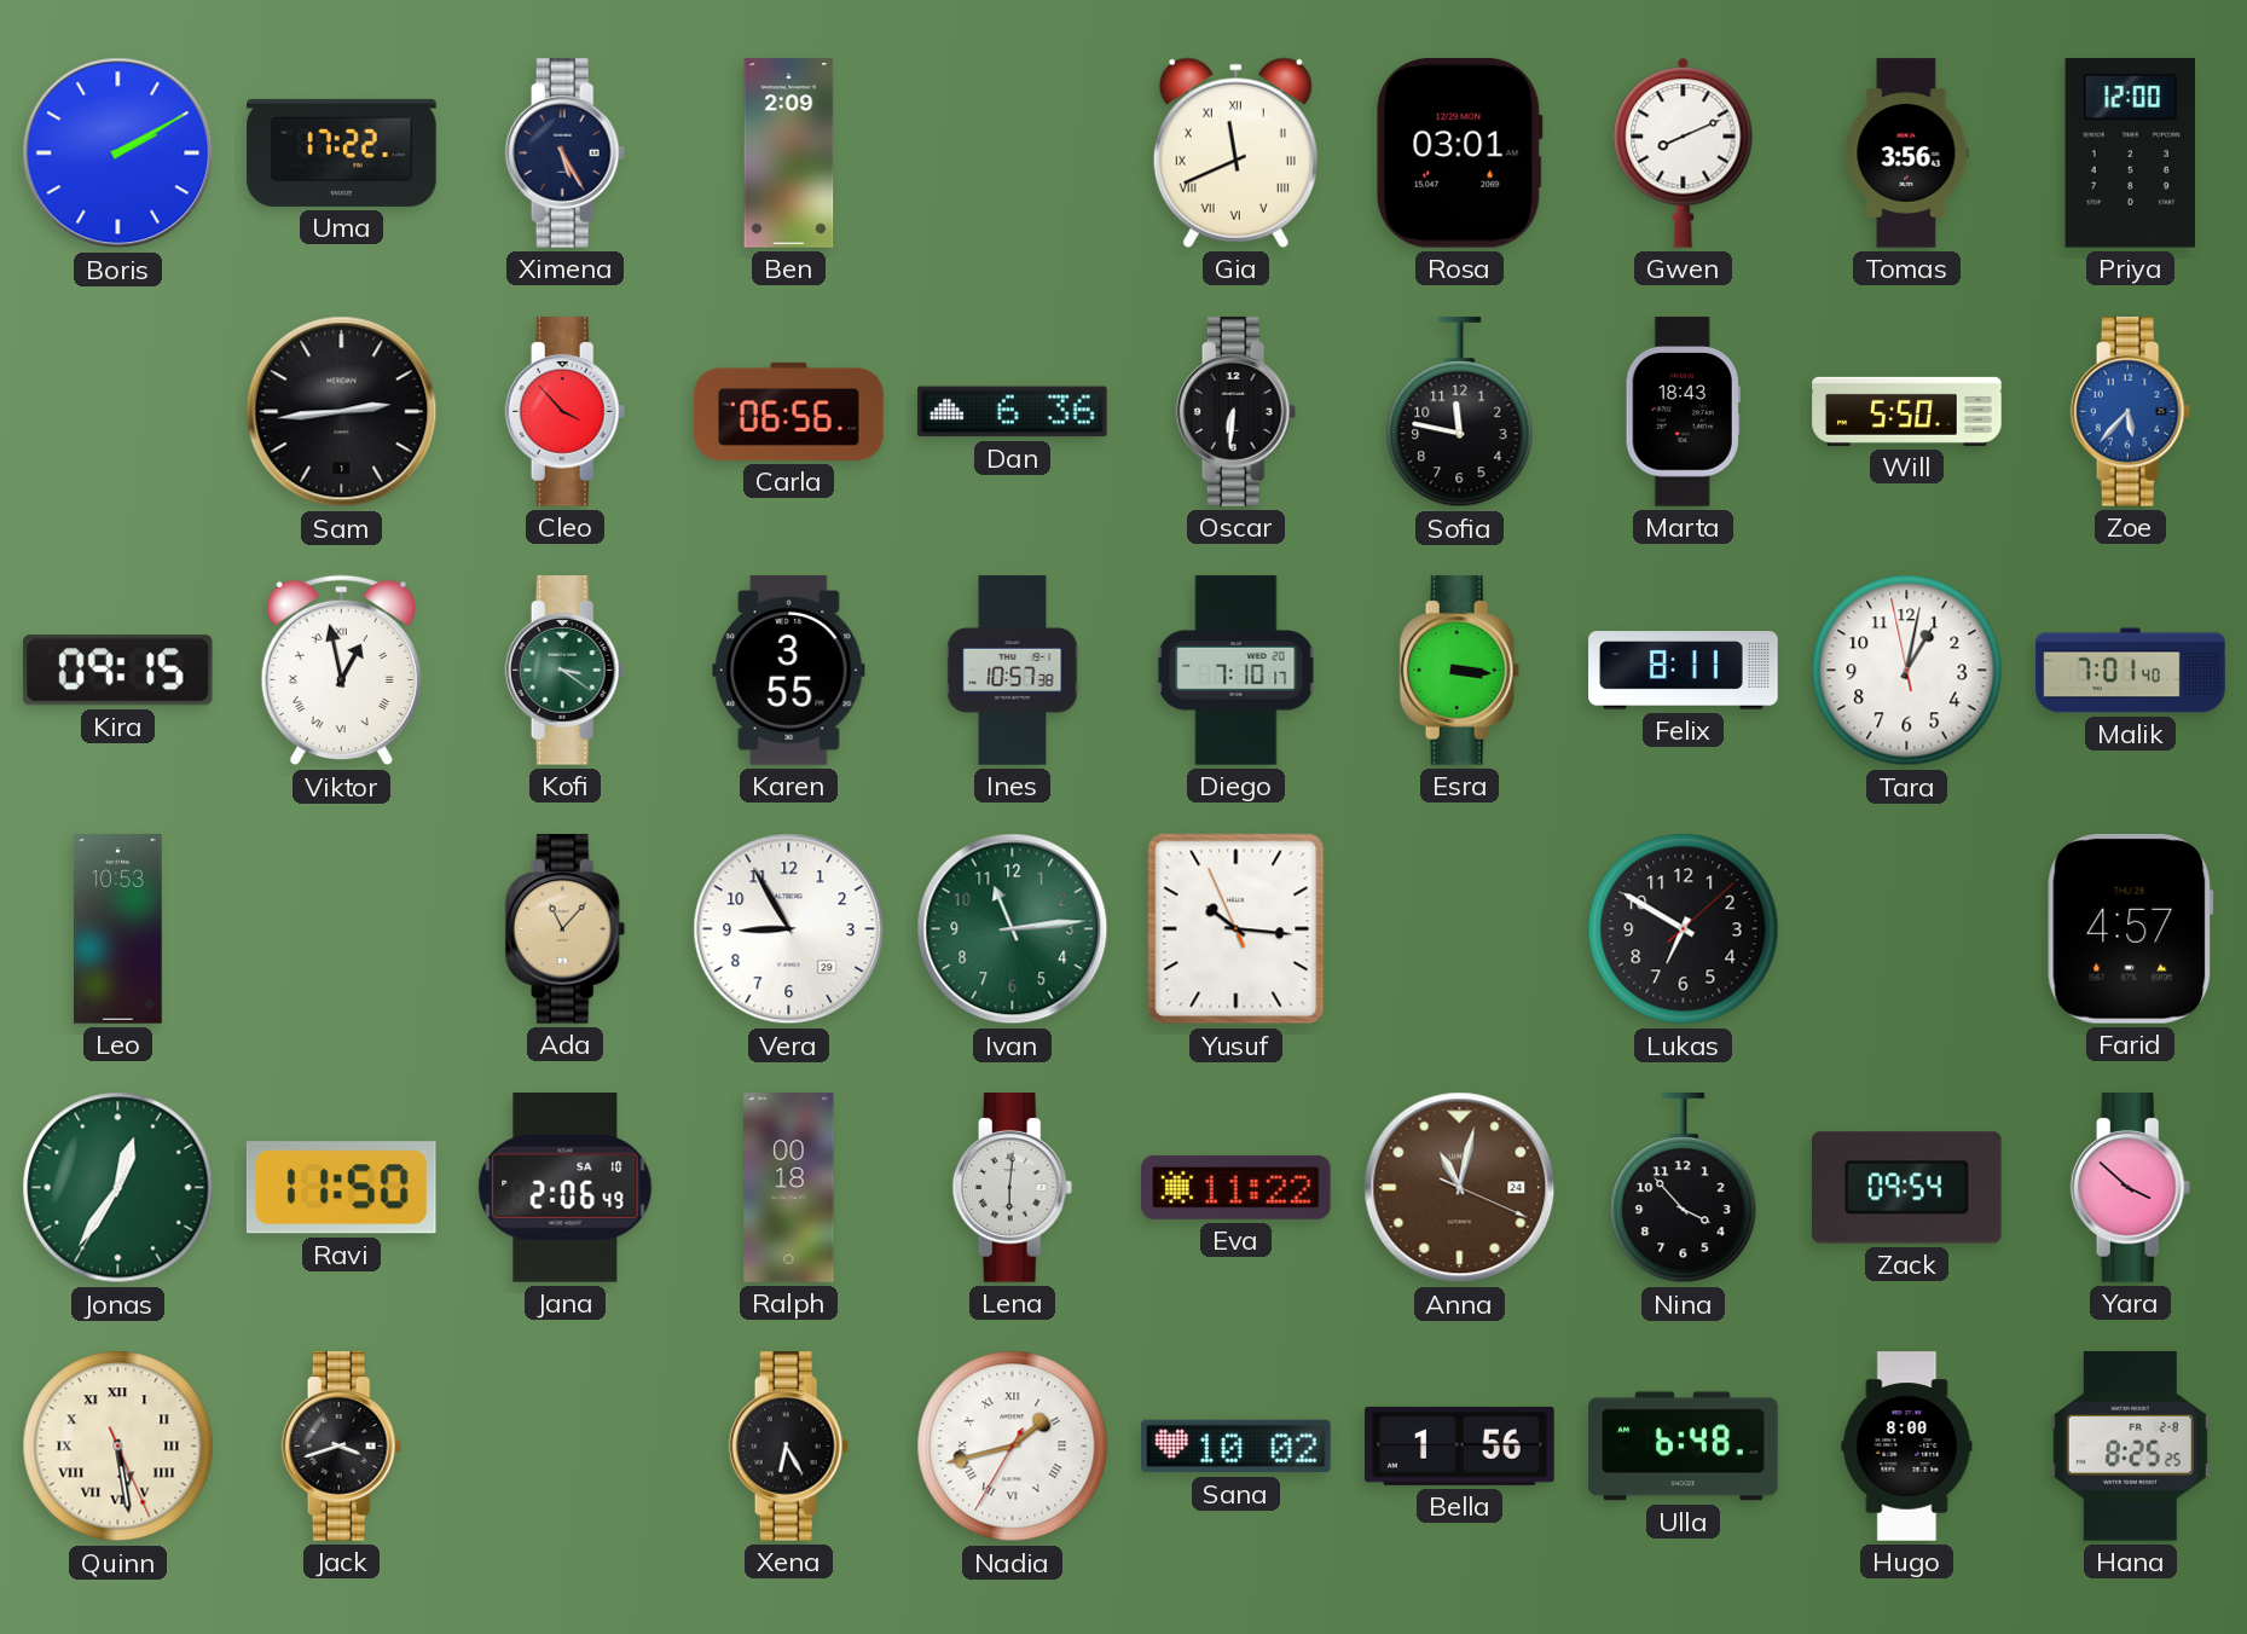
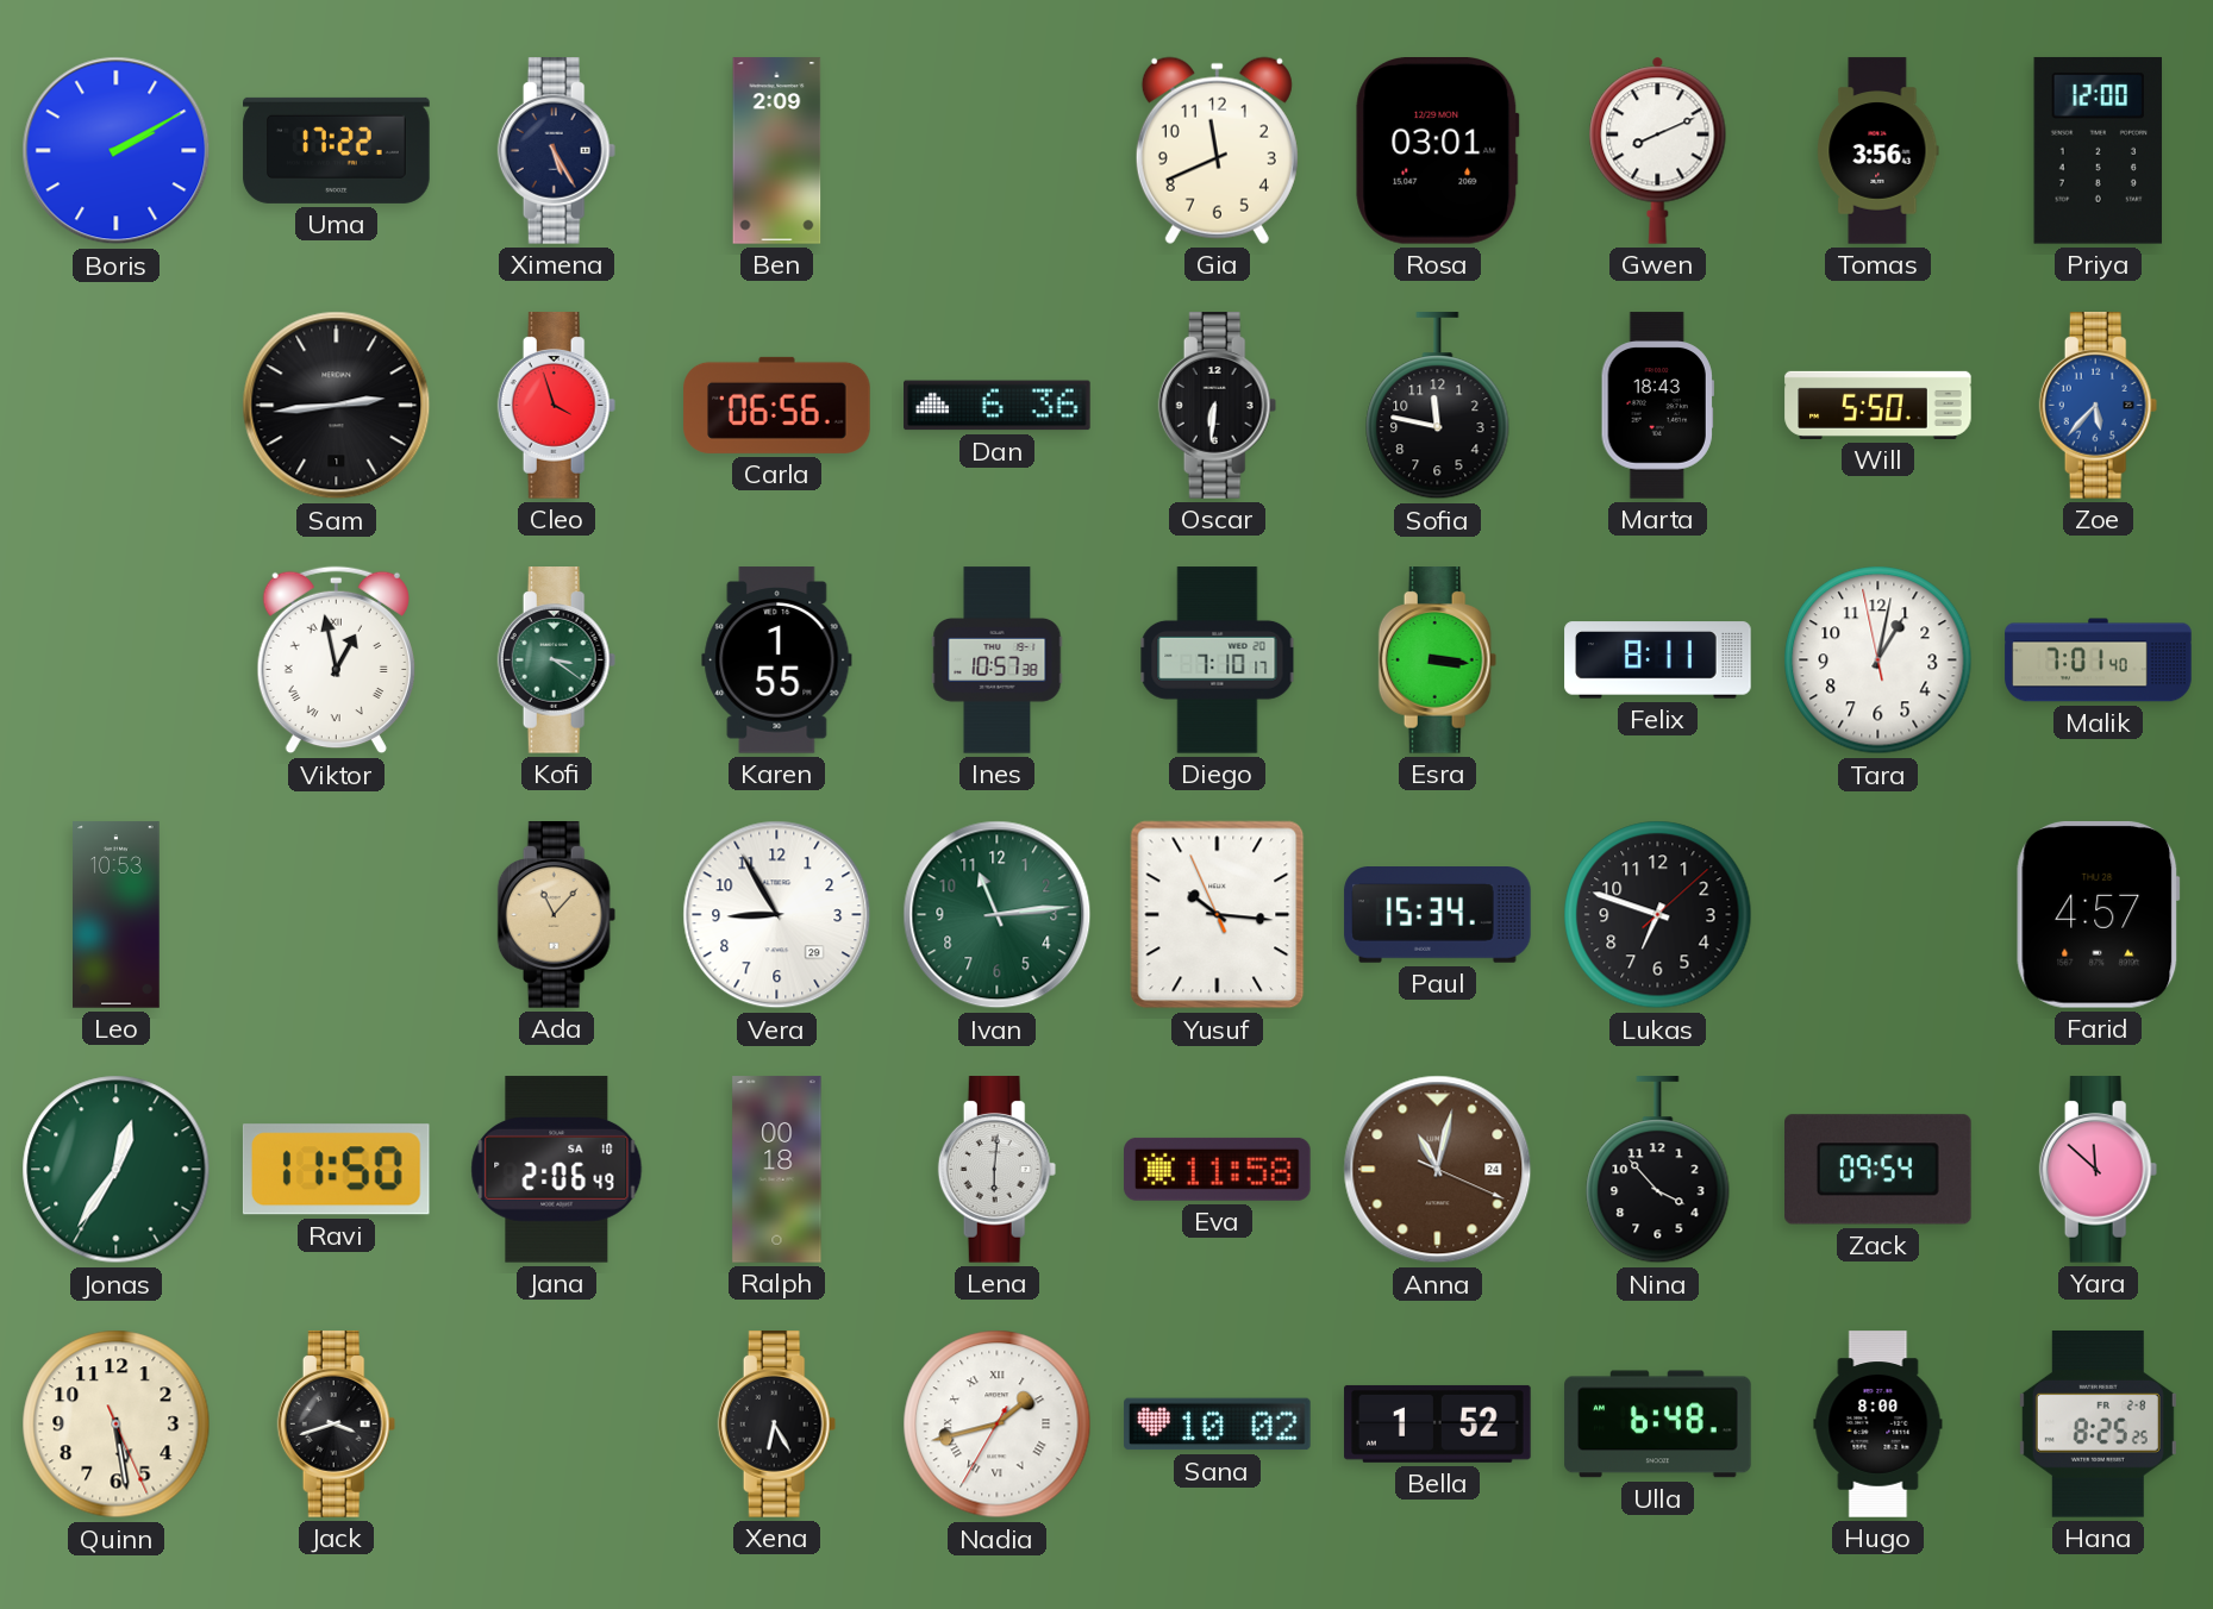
Gia numerals: Roman -> Arabic (1217, 150)
Cleo: 3:53 -> 3:57 (557, 406)
Kira: 09:15 -> none (117, 671)
Karen: 3:55 -> 1:55 (777, 660)
Paul: none -> 15:34 (1438, 915)
Lukas: 6:50 -> 6:48 (1658, 915)
Eva: 11:22 -> 11:58 (1218, 1169)
Yara: 3:52 -> 11:52 (2099, 1170)
Quinn numerals: Roman -> Arabic (117, 1425)
Bella: 1:56 -> 1:52 (1438, 1423)
